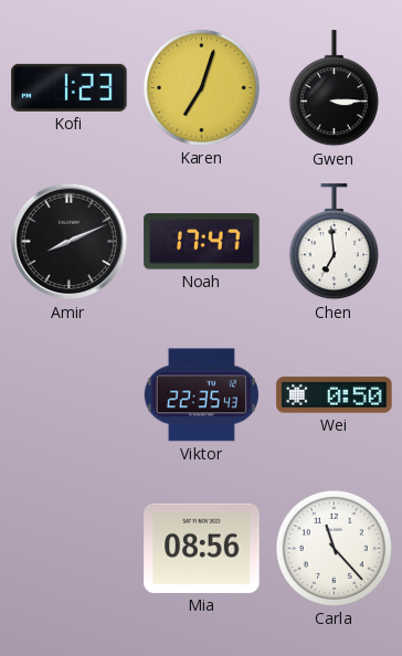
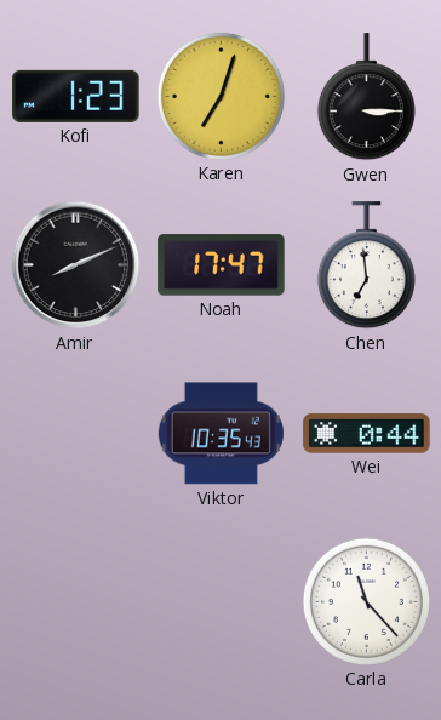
Viktor: 22:35 -> 10:35 (220, 434)
Wei: 0:50 -> 0:44 (367, 434)
Mia: 08:56 -> none (202, 548)
